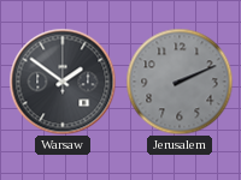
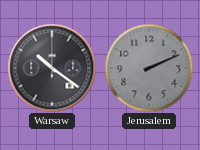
Warsaw: 1:51 -> 10:21 (52, 68)
